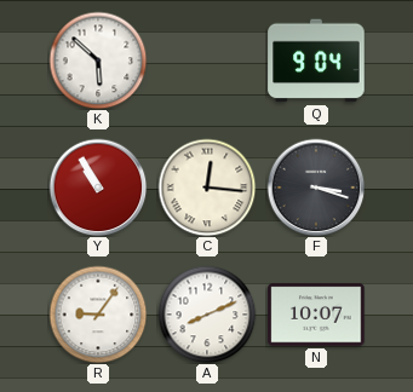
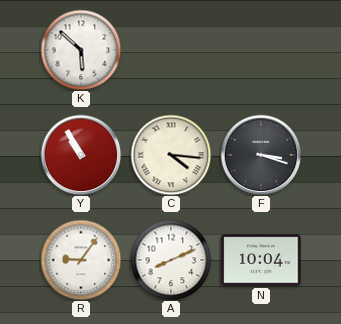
Q: 9:04 -> none (316, 60)
C: 12:16 -> 4:16 (171, 155)
N: 10:07 -> 10:04 (261, 260)
